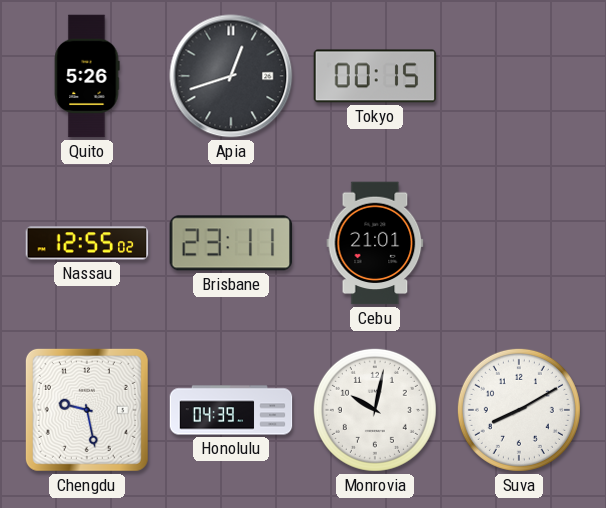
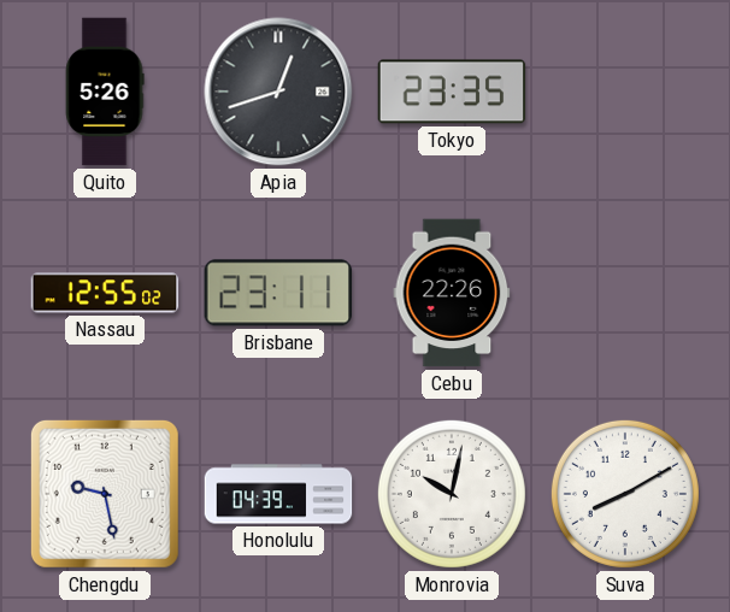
Tokyo: 00:15 -> 23:35 (452, 92)
Cebu: 21:01 -> 22:26 (452, 293)
